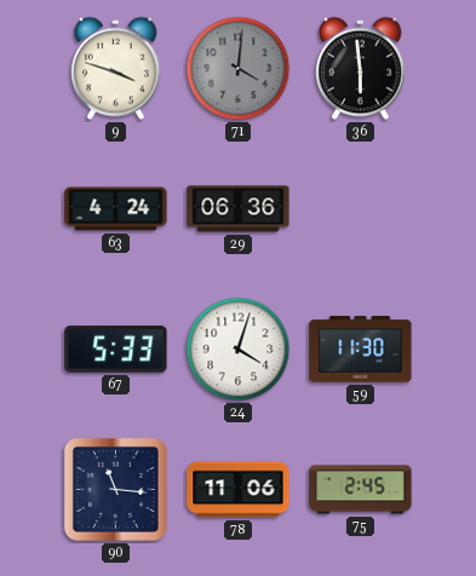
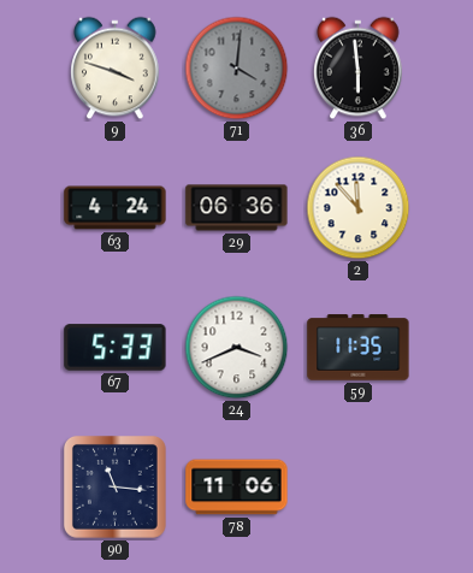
2: none -> 11:53 (359, 208)
24: 4:03 -> 3:41 (237, 348)
59: 11:30 -> 11:35 (359, 348)
75: 2:45 -> none (361, 490)
